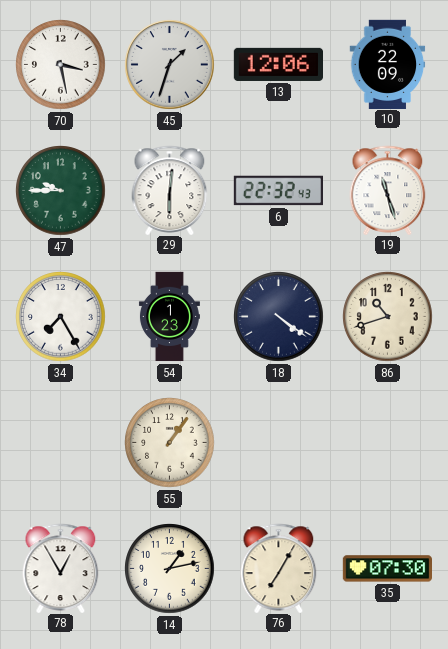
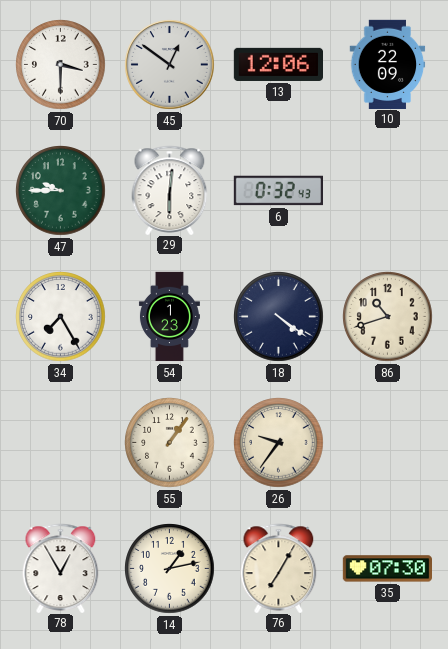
70: 3:28 -> 3:30 (61, 65)
45: 1:33 -> 12:51 (170, 65)
6: 22:32 -> 0:32 (278, 191)
19: 11:27 -> none (388, 190)
26: none -> 9:36 (279, 443)
